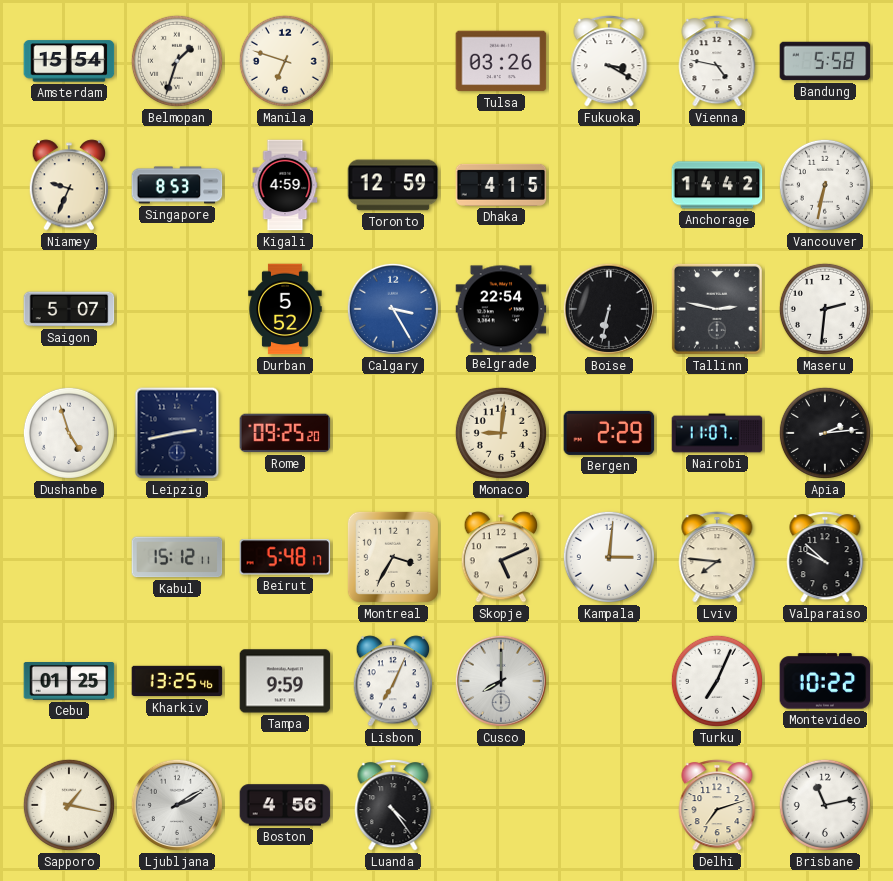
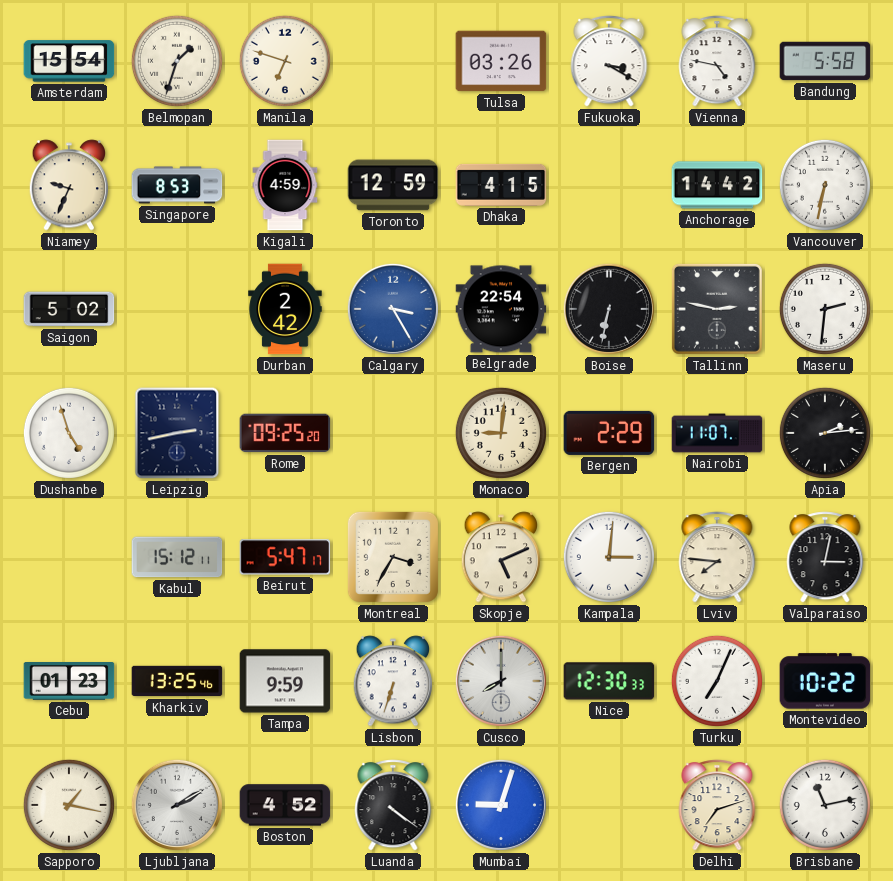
Saigon: 5:07 -> 5:02 (69, 309)
Durban: 5:52 -> 2:42 (285, 309)
Beirut: 5:48 -> 5:47 (285, 557)
Valparaiso: 9:52 -> 3:02 (825, 557)
Cebu: 01:25 -> 01:23 (69, 682)
Lisbon: 7:04 -> 6:33 (393, 681)
Nice: none -> 12:30 (609, 681)
Boston: 4:56 -> 4:52 (285, 805)
Luanda: 4:24 -> 4:21 (393, 805)
Mumbai: none -> 9:03 (501, 805)
